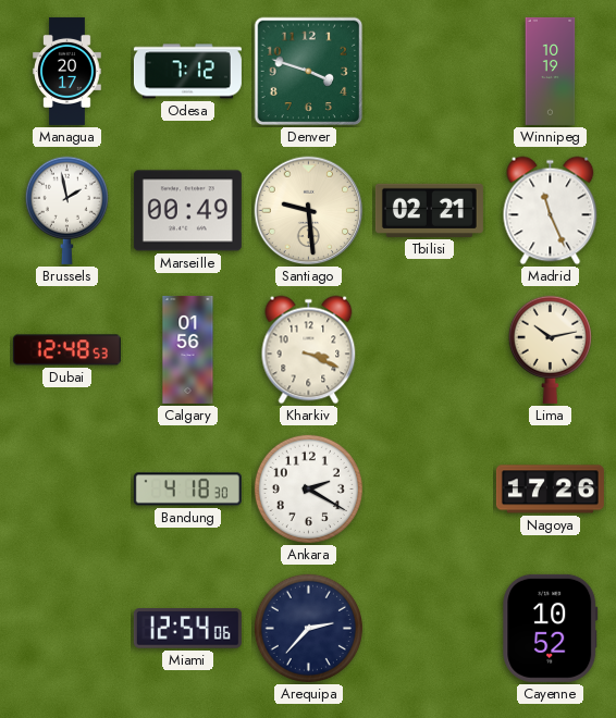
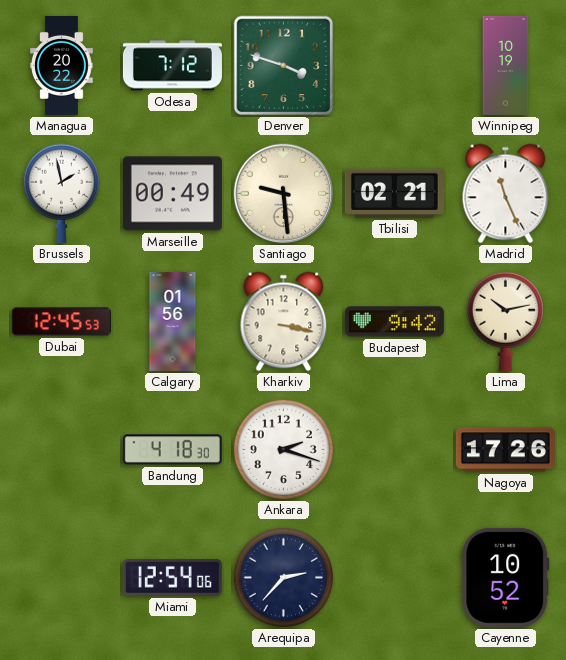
Managua: 20:17 -> 20:22 (62, 65)
Dubai: 12:48 -> 12:45 (61, 322)
Kharkiv: 3:19 -> 3:17 (284, 322)
Budapest: none -> 9:42 (394, 322)
Ankara: 2:20 -> 2:18 (283, 449)
